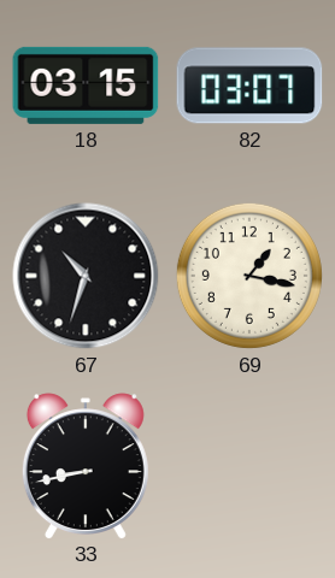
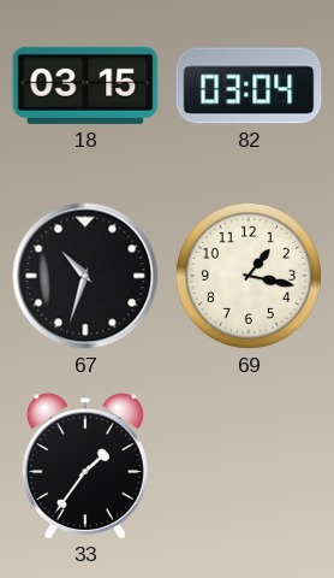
82: 03:07 -> 03:04 (249, 85)
33: 8:43 -> 1:36 (85, 466)
